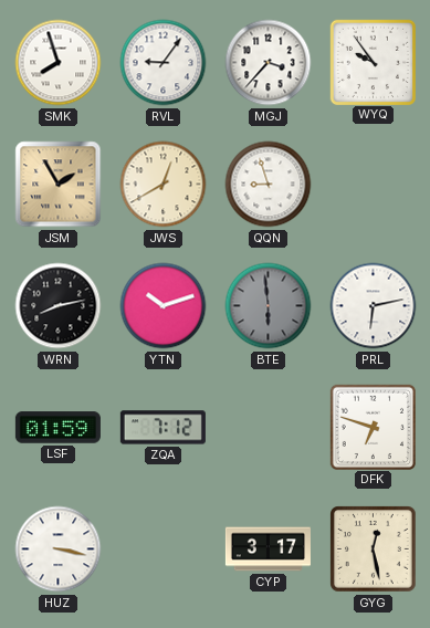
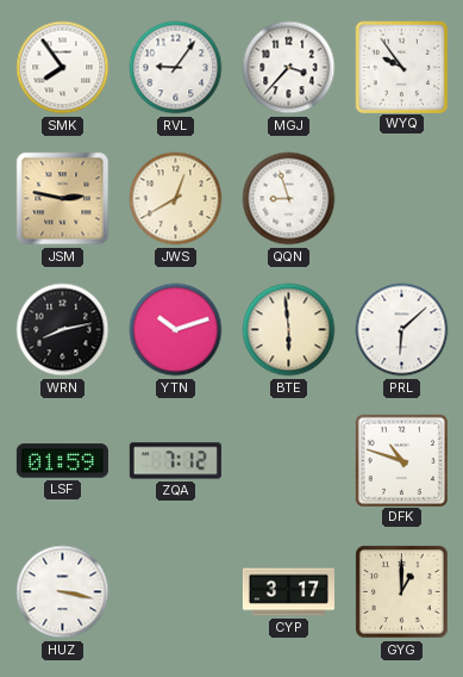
SMK: 7:57 -> 7:54 (63, 68)
JSM: 1:55 -> 2:47 (63, 199)
BTE dial: grey -> cream (289, 330)
PRL: 6:13 -> 6:08 (402, 330)
DFK: 6:48 -> 10:48 (401, 460)
GYG: 12:28 -> 1:00 (402, 592)
